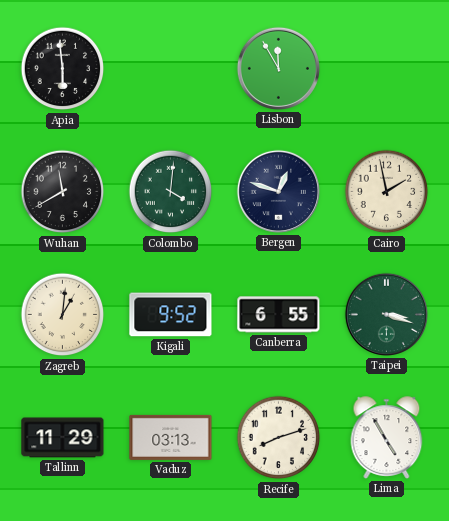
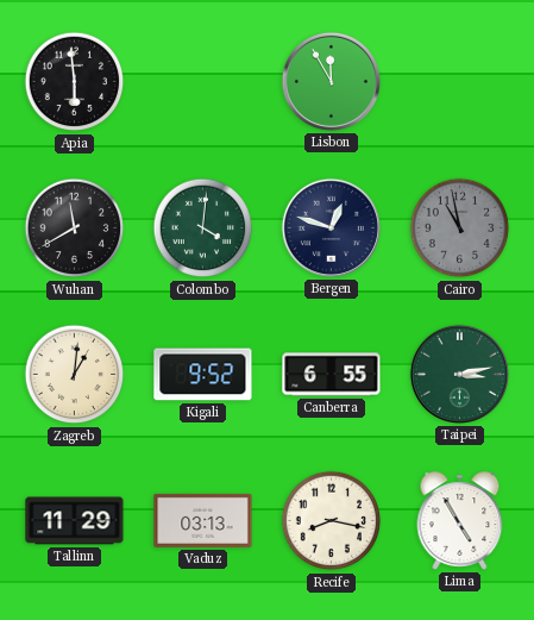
Cairo: 1:58 -> 10:58 (460, 228)
Cairo dial: cream -> grey (460, 228)
Taipei: 3:18 -> 3:13 (459, 374)
Recife: 8:12 -> 8:17 (332, 521)
